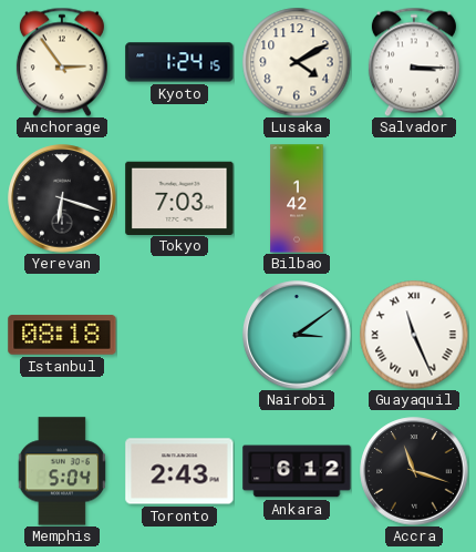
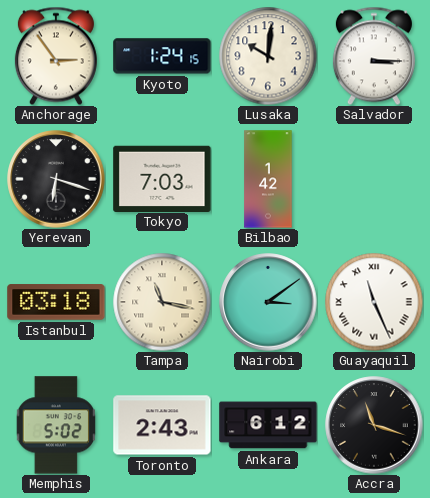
Lusaka: 4:10 -> 10:01 (268, 56)
Istanbul: 08:18 -> 03:18 (56, 302)
Tampa: none -> 11:17 (162, 302)
Memphis: 5:04 -> 5:02 (55, 425)
